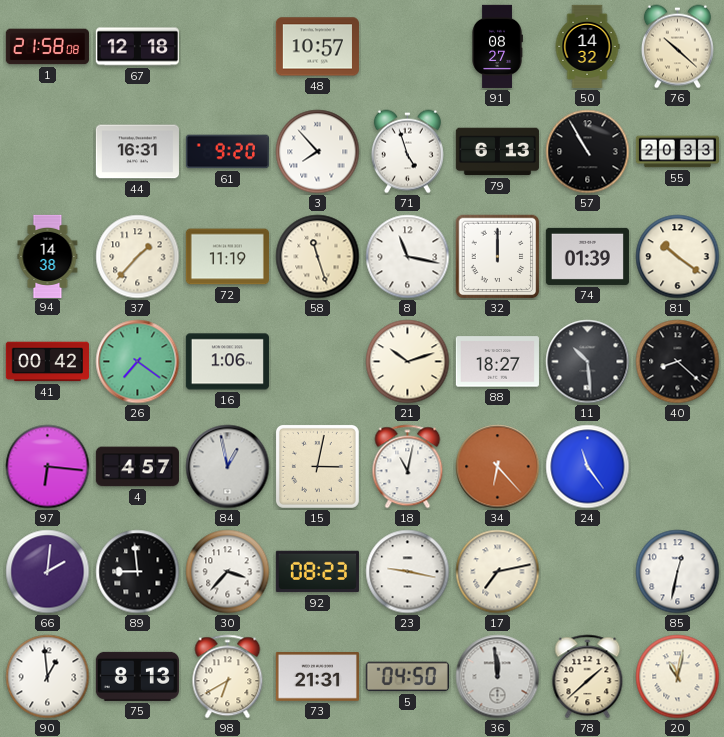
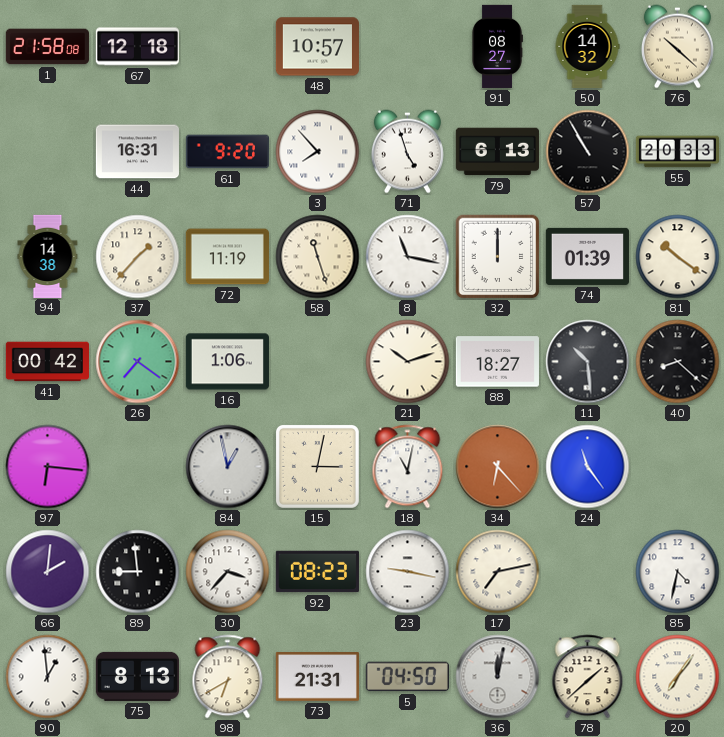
4: 4:57 -> none (137, 467)
85: 12:32 -> 4:32 (678, 572)
36: 11:59 -> 12:02 (498, 677)
20: 11:02 -> 7:06 (678, 677)
